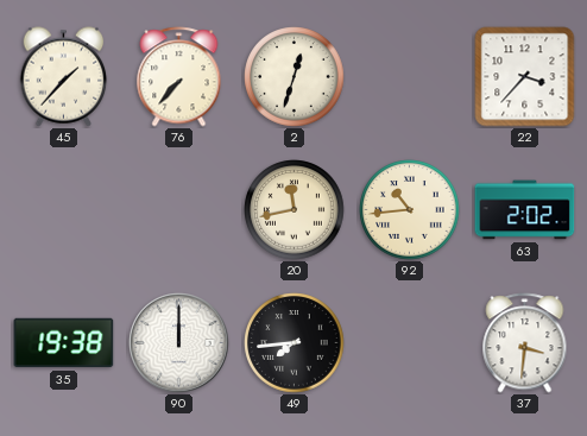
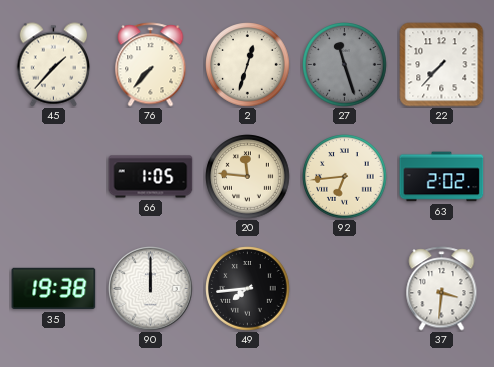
27: none -> 11:27 (345, 65)
22: 3:37 -> 7:37 (442, 65)
66: none -> 1:05 (151, 177)
20: 11:43 -> 11:46 (248, 177)
92: 10:44 -> 6:44 (345, 177)
